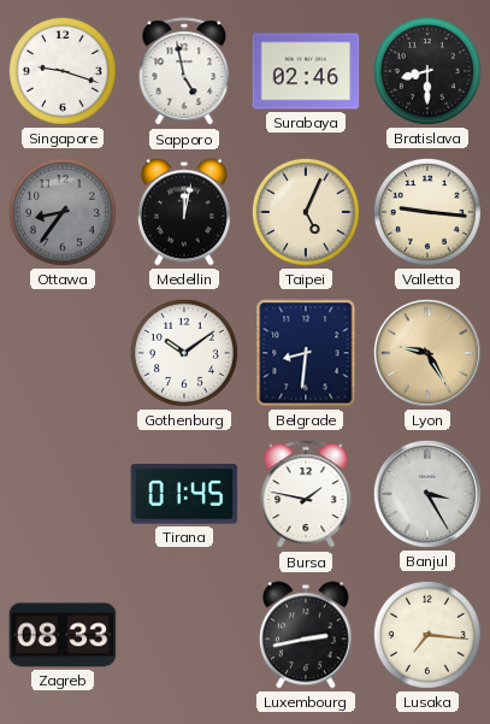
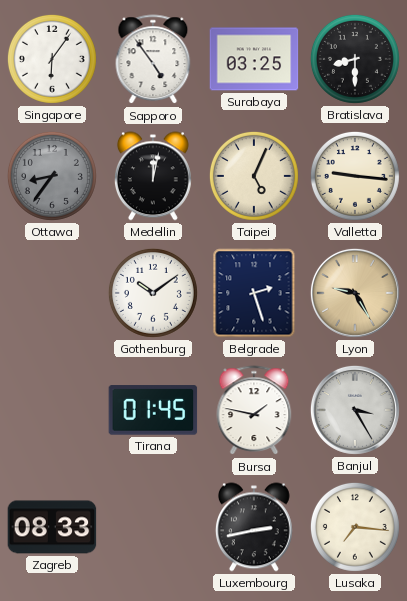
Singapore: 9:18 -> 6:06 (52, 59)
Sapporo: 4:58 -> 4:54 (153, 60)
Surabaya: 02:46 -> 03:25 (254, 59)
Belgrade: 8:31 -> 2:27 (254, 293)
